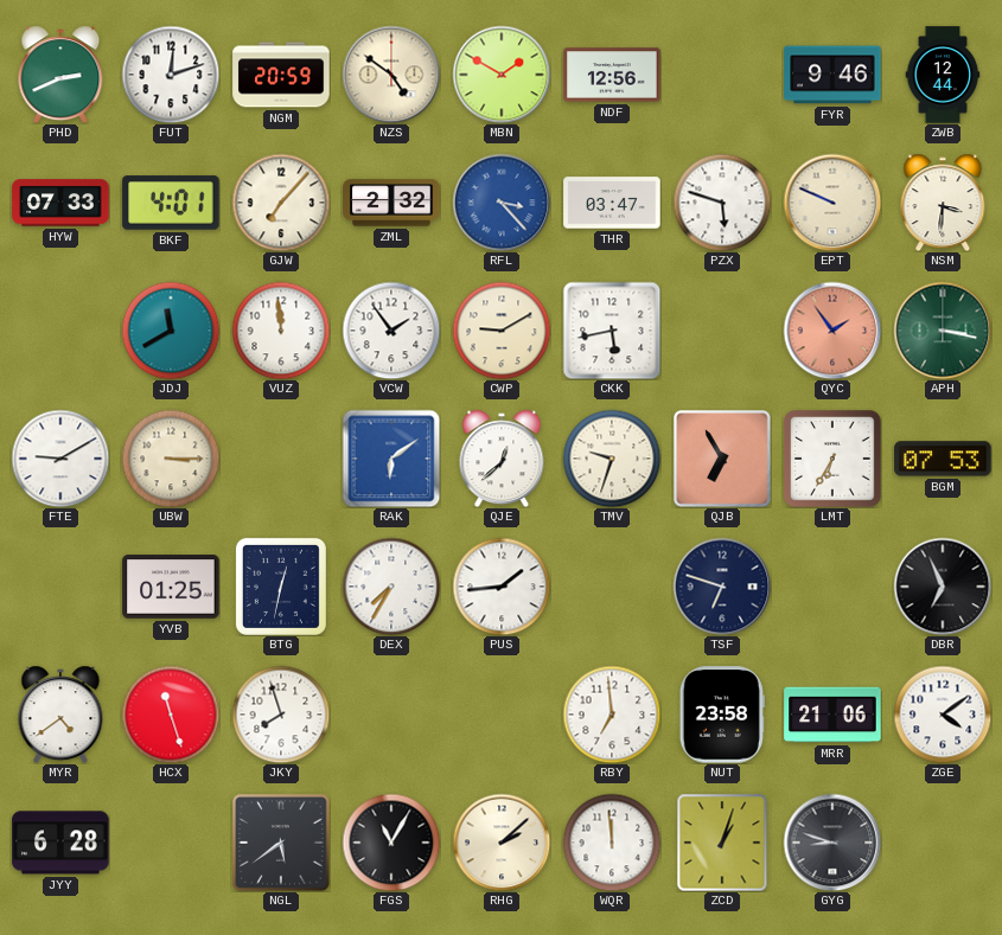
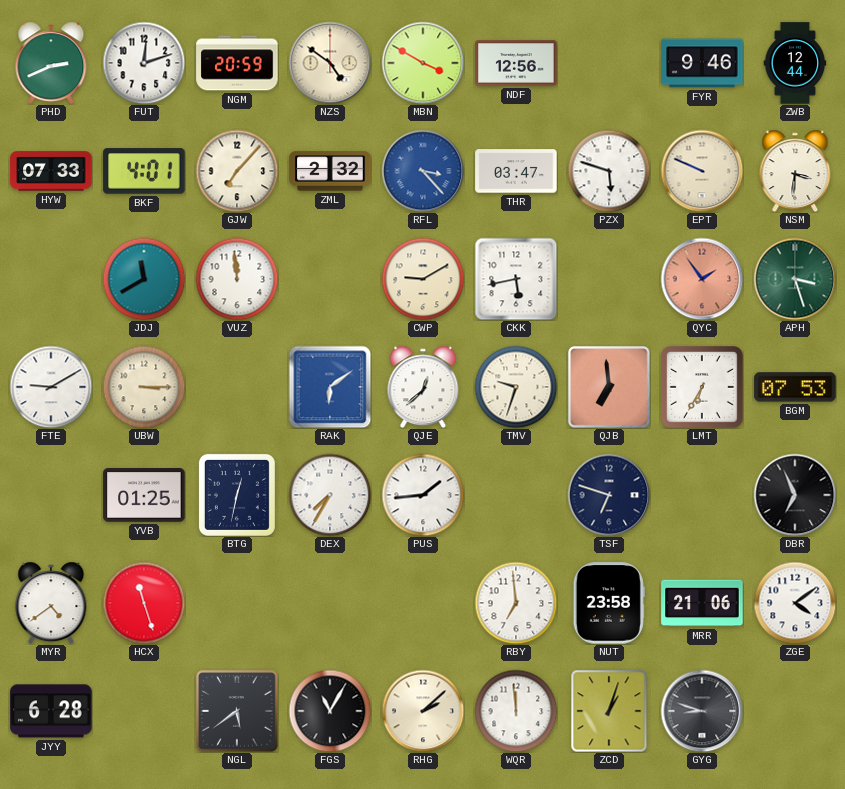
MBN: 1:50 -> 3:50 (423, 63)
VCW: 1:54 -> none (391, 331)
APH: 3:17 -> 3:27 (795, 279)
QJB: 6:55 -> 6:59 (610, 388)
JKY: 7:57 -> none (281, 715)
